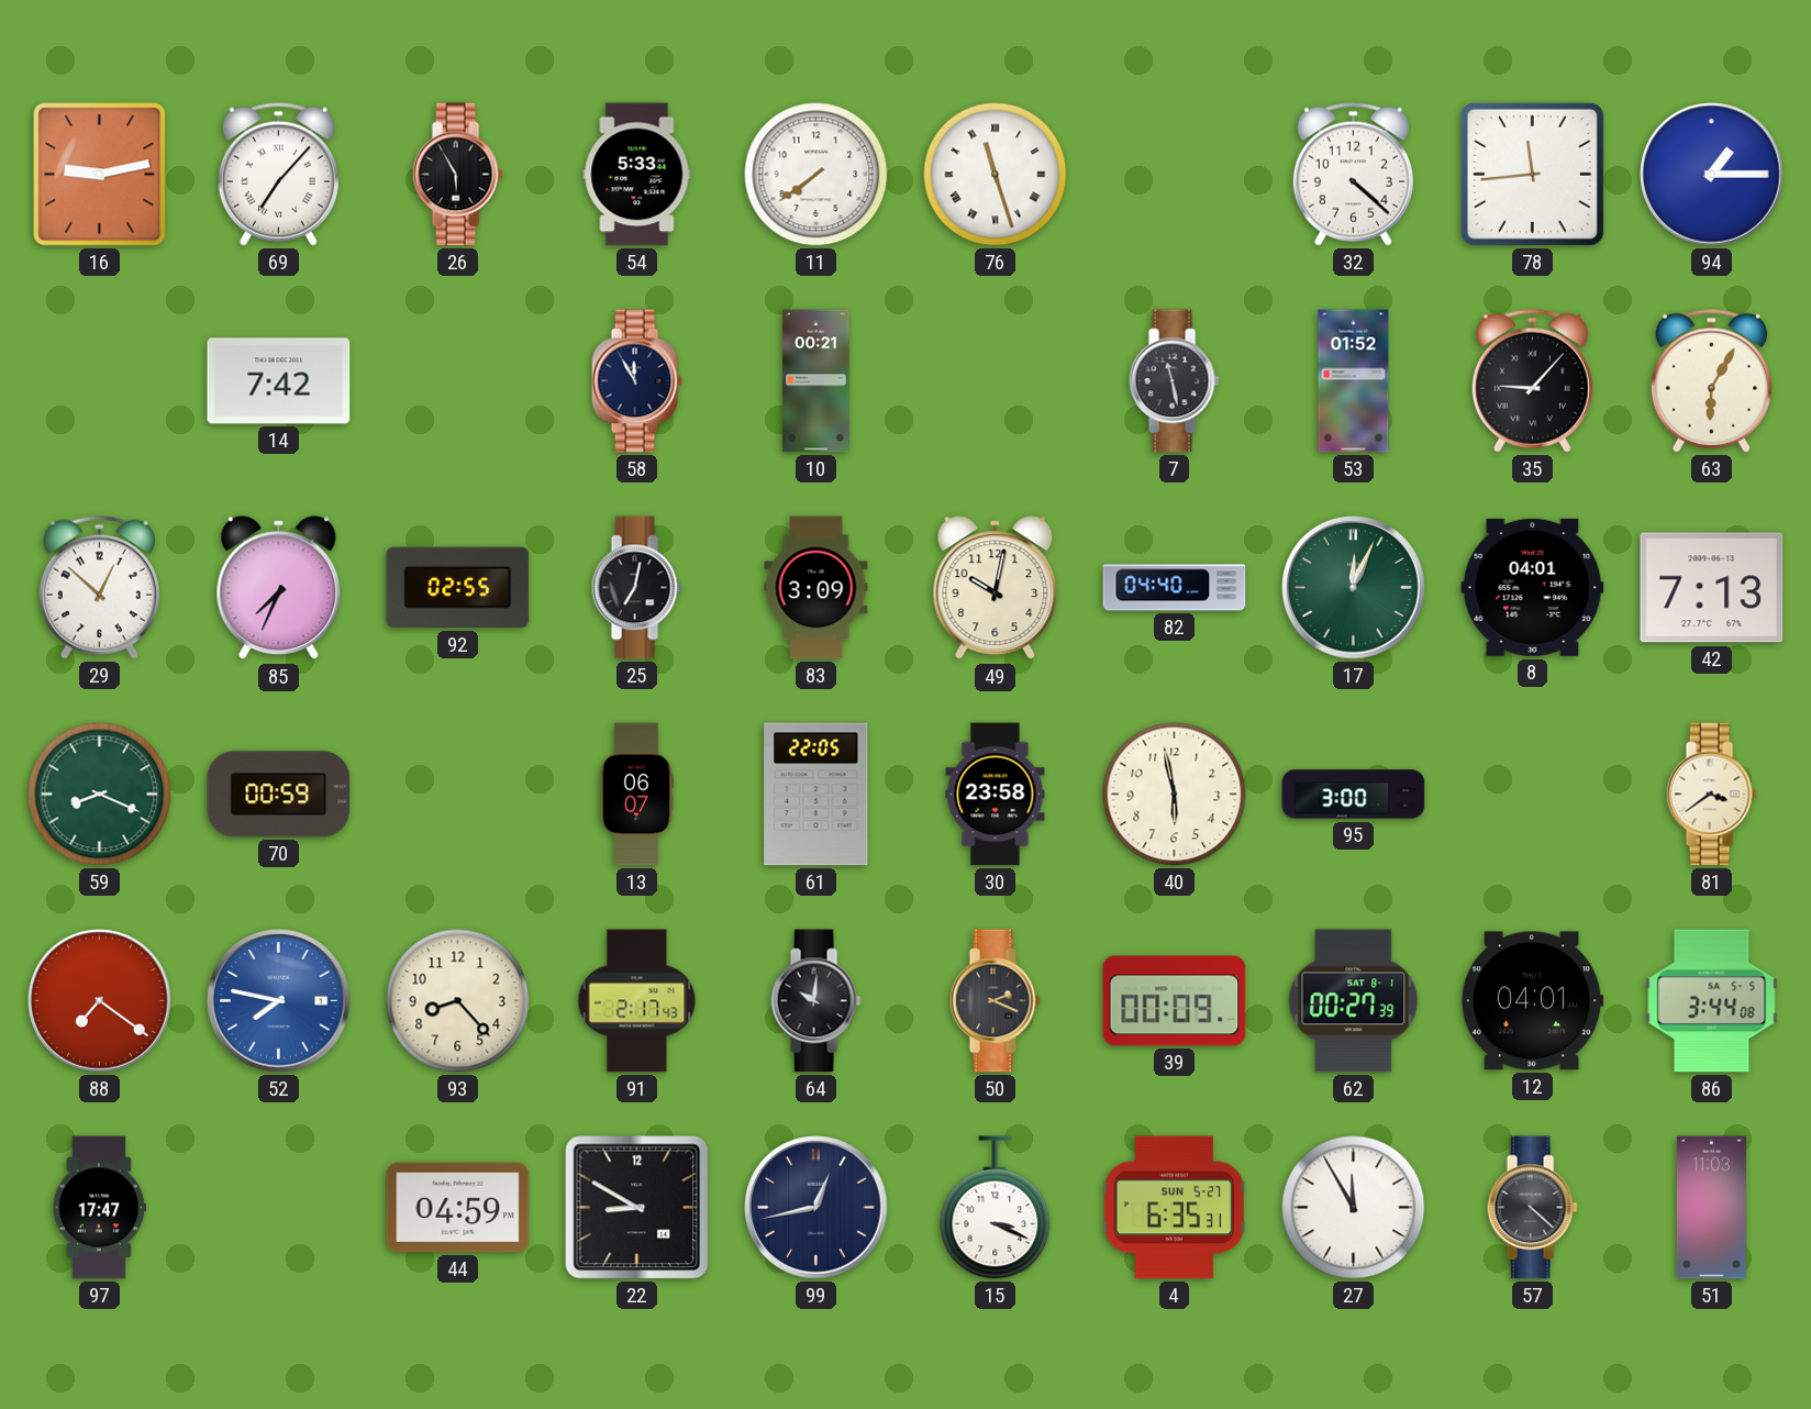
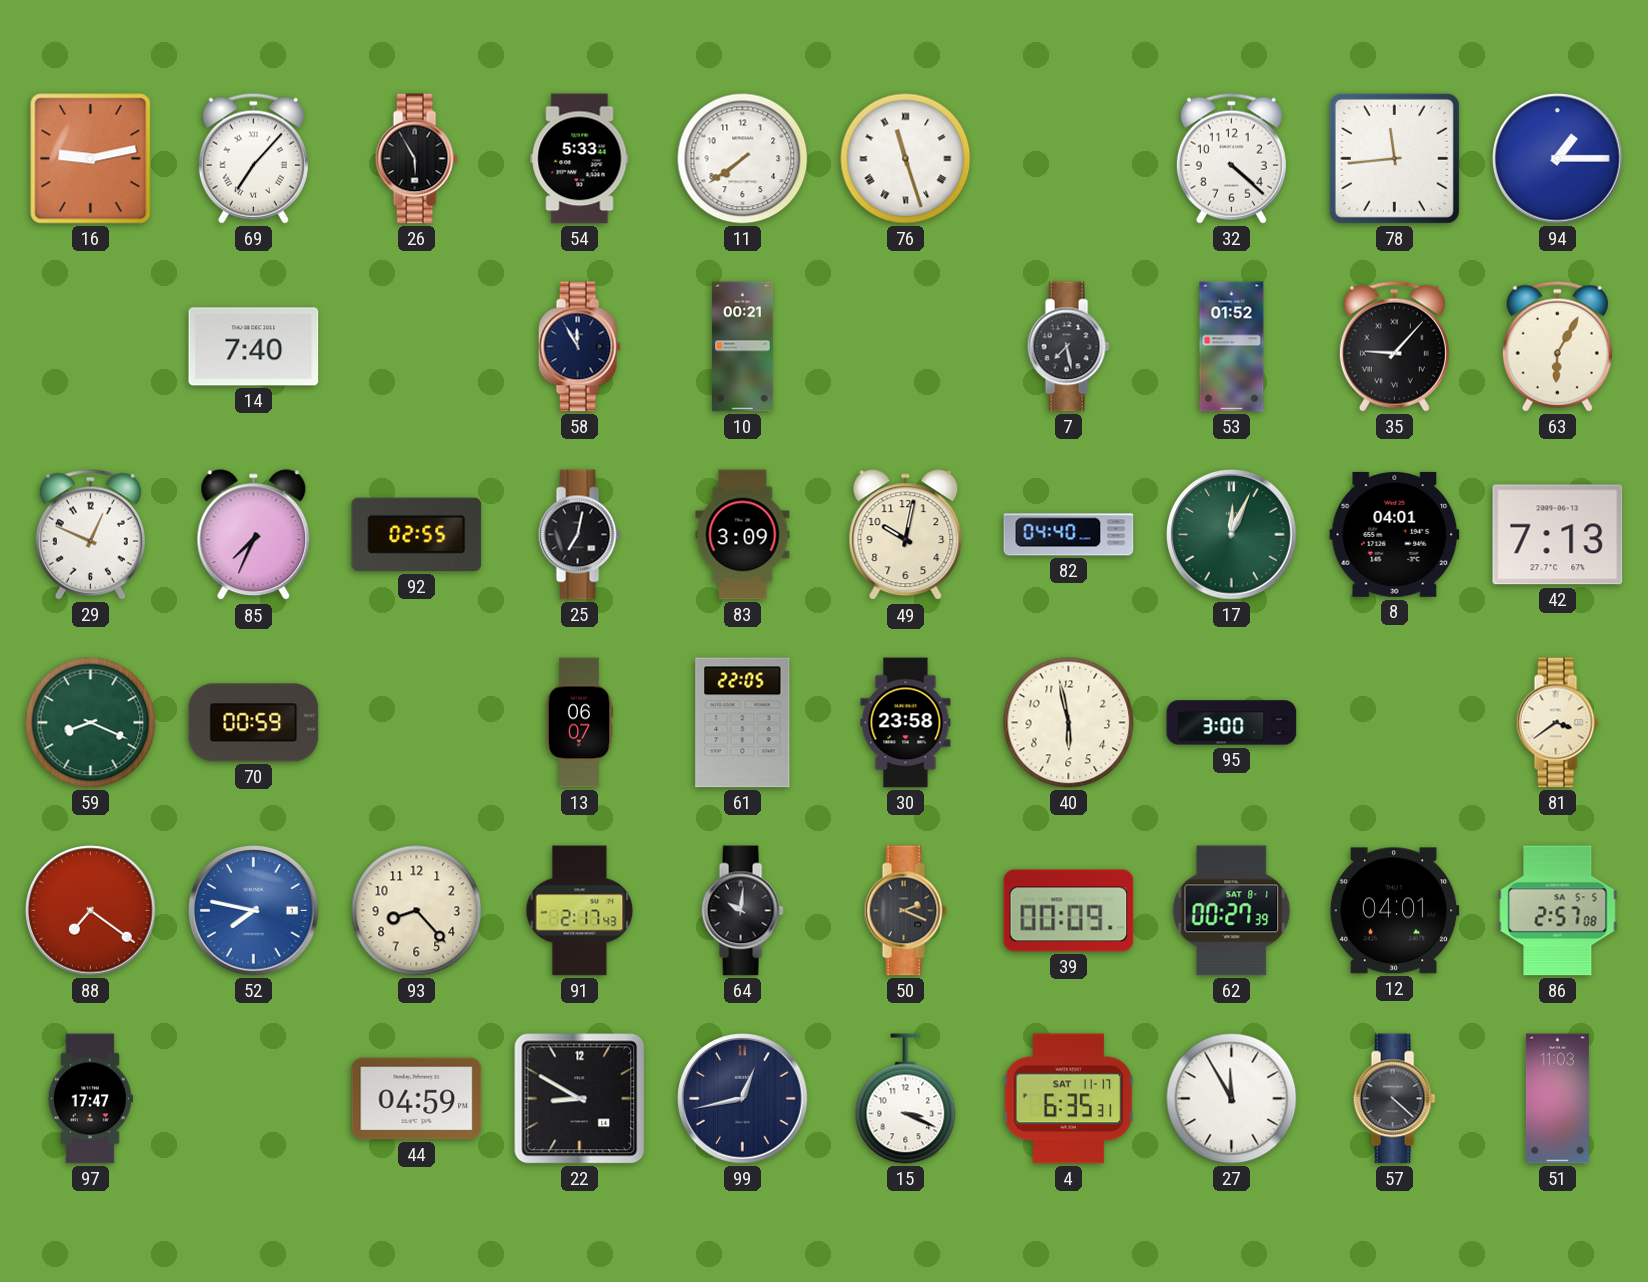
14: 7:42 -> 7:40 (254, 347)
7: 11:28 -> 7:28 (1068, 347)
29: 12:52 -> 12:49 (90, 534)
86: 3:44 -> 2:57 (1558, 911)
4 date: SUN 5-27 -> SAT 11-17 (1069, 1099)
